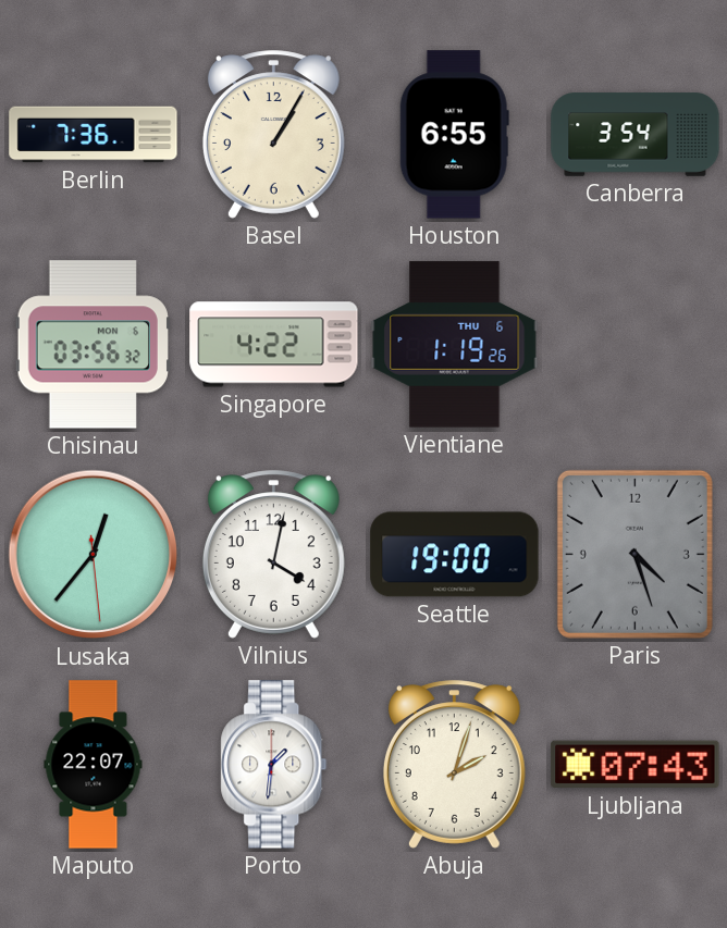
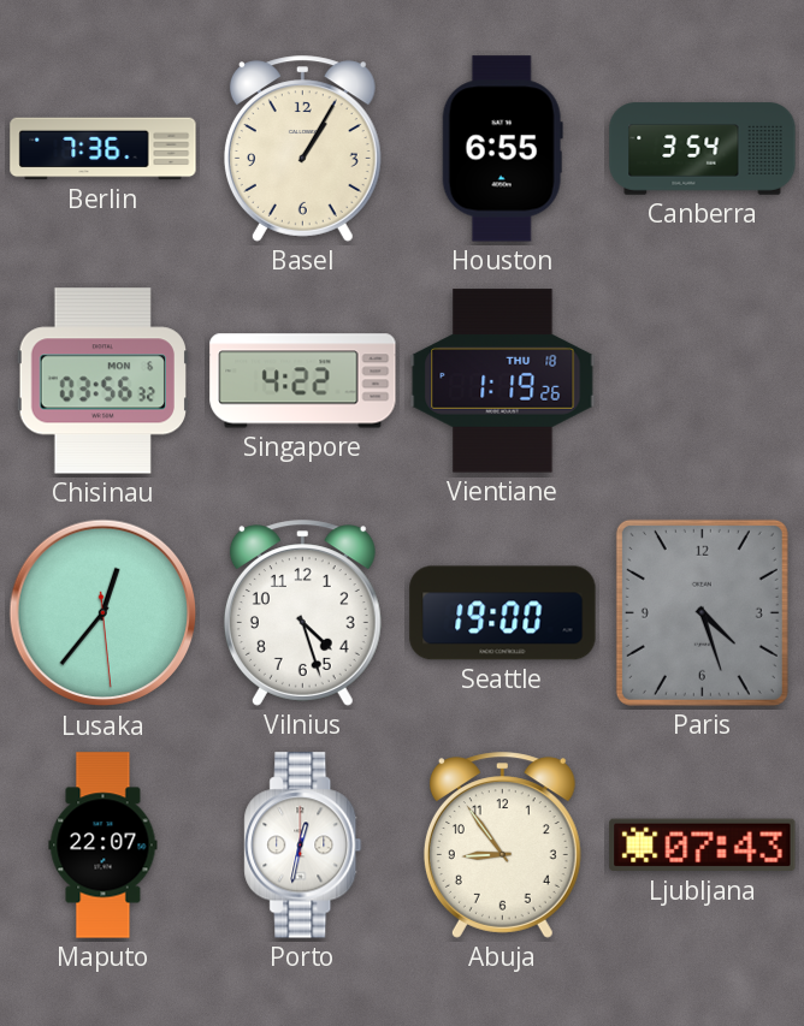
Vientiane date: THU 6 -> THU 18 (503, 381)
Vilnius: 4:02 -> 4:27 (302, 613)
Porto: 1:31 -> 12:32 (303, 846)
Abuja: 2:03 -> 8:54 (502, 846)
